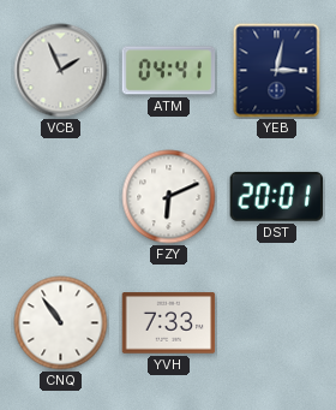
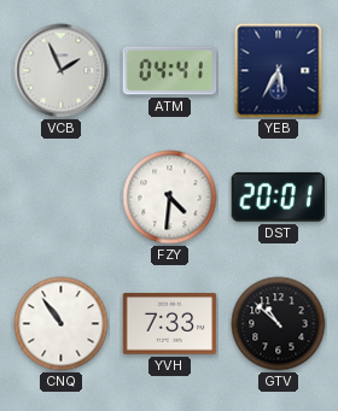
YEB: 3:02 -> 5:35 (279, 71)
FZY: 6:11 -> 4:31 (170, 198)
GTV: none -> 10:52 (279, 324)
